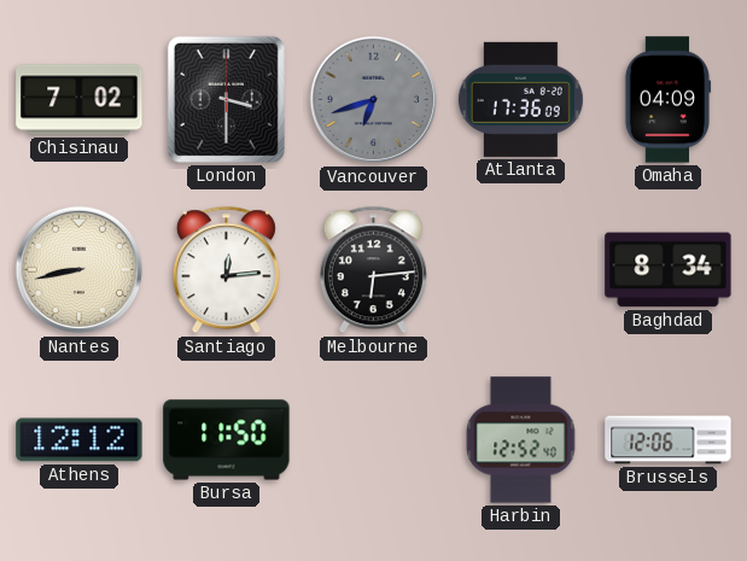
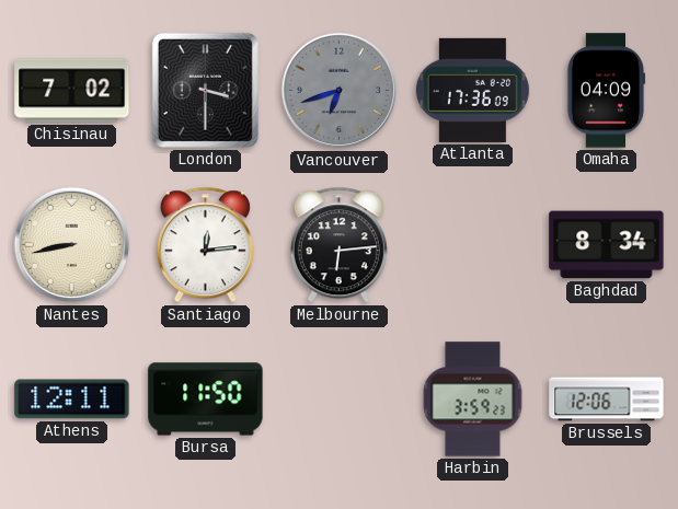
Athens: 12:12 -> 12:11 (72, 400)
Harbin: 12:52 -> 3:59 (473, 400)
